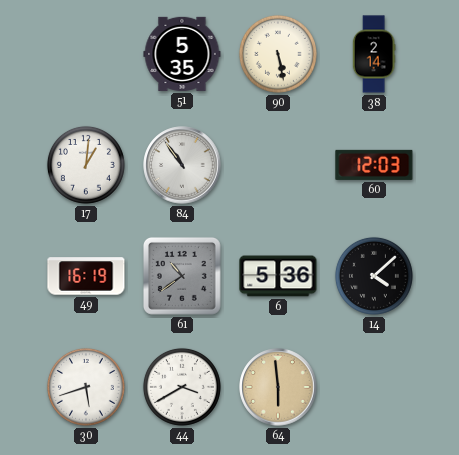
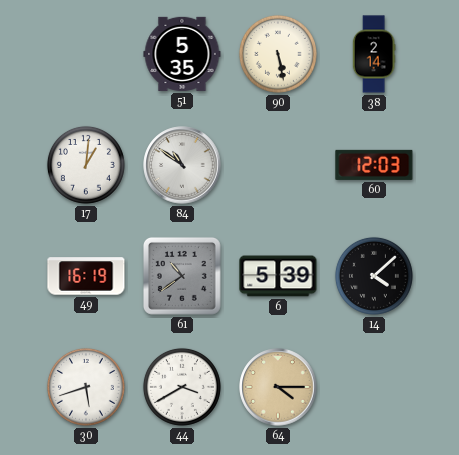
84: 10:54 -> 10:51 (182, 165)
6: 5:36 -> 5:39 (278, 276)
64: 5:59 -> 4:15 (278, 387)
